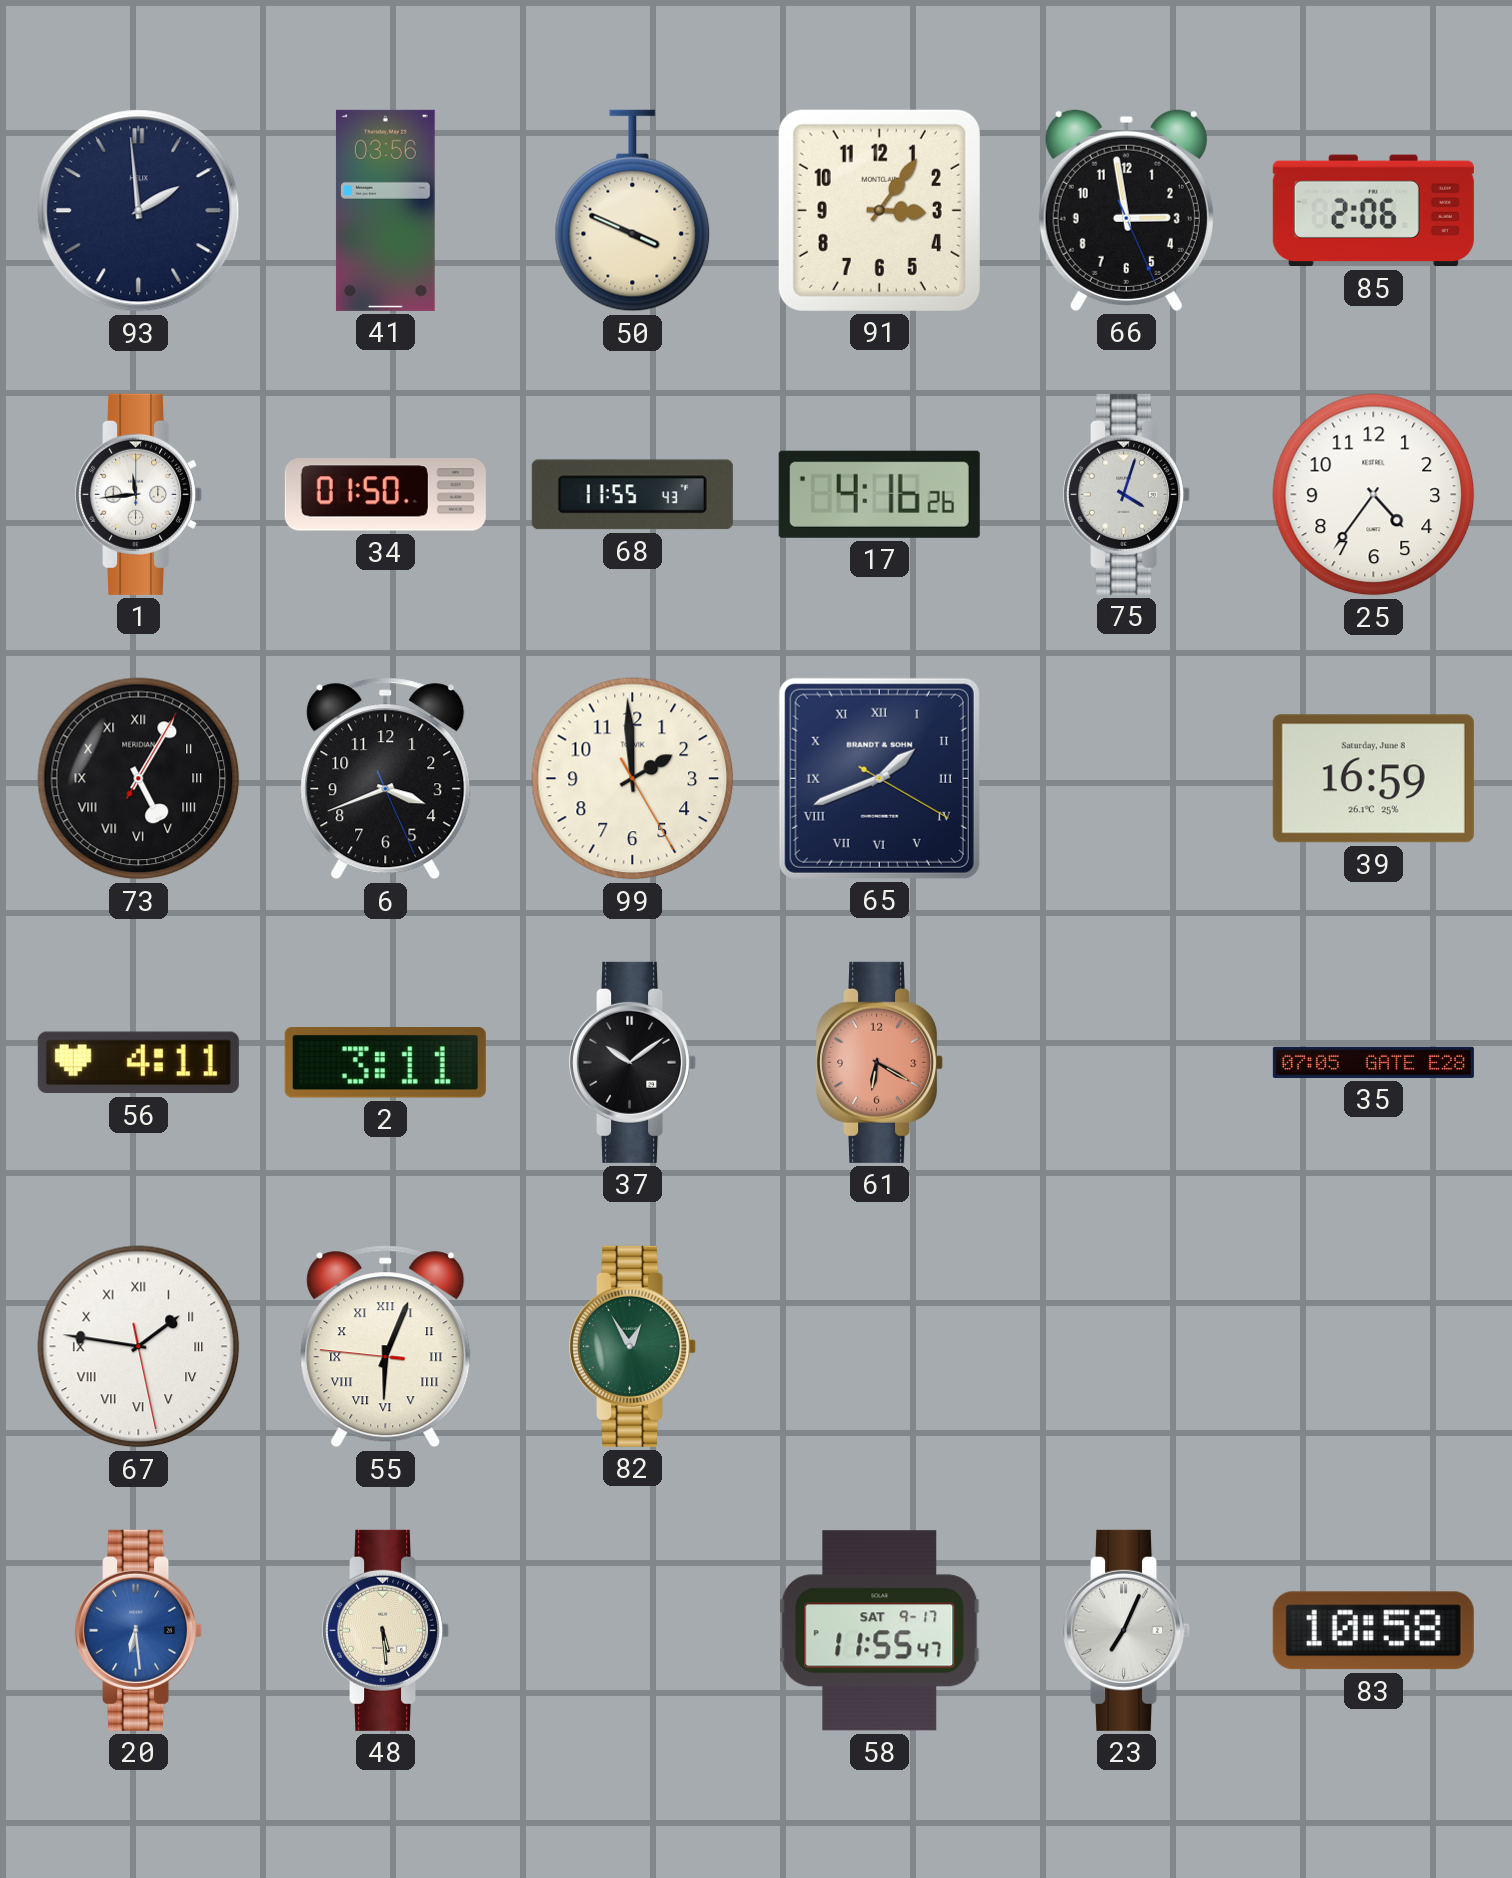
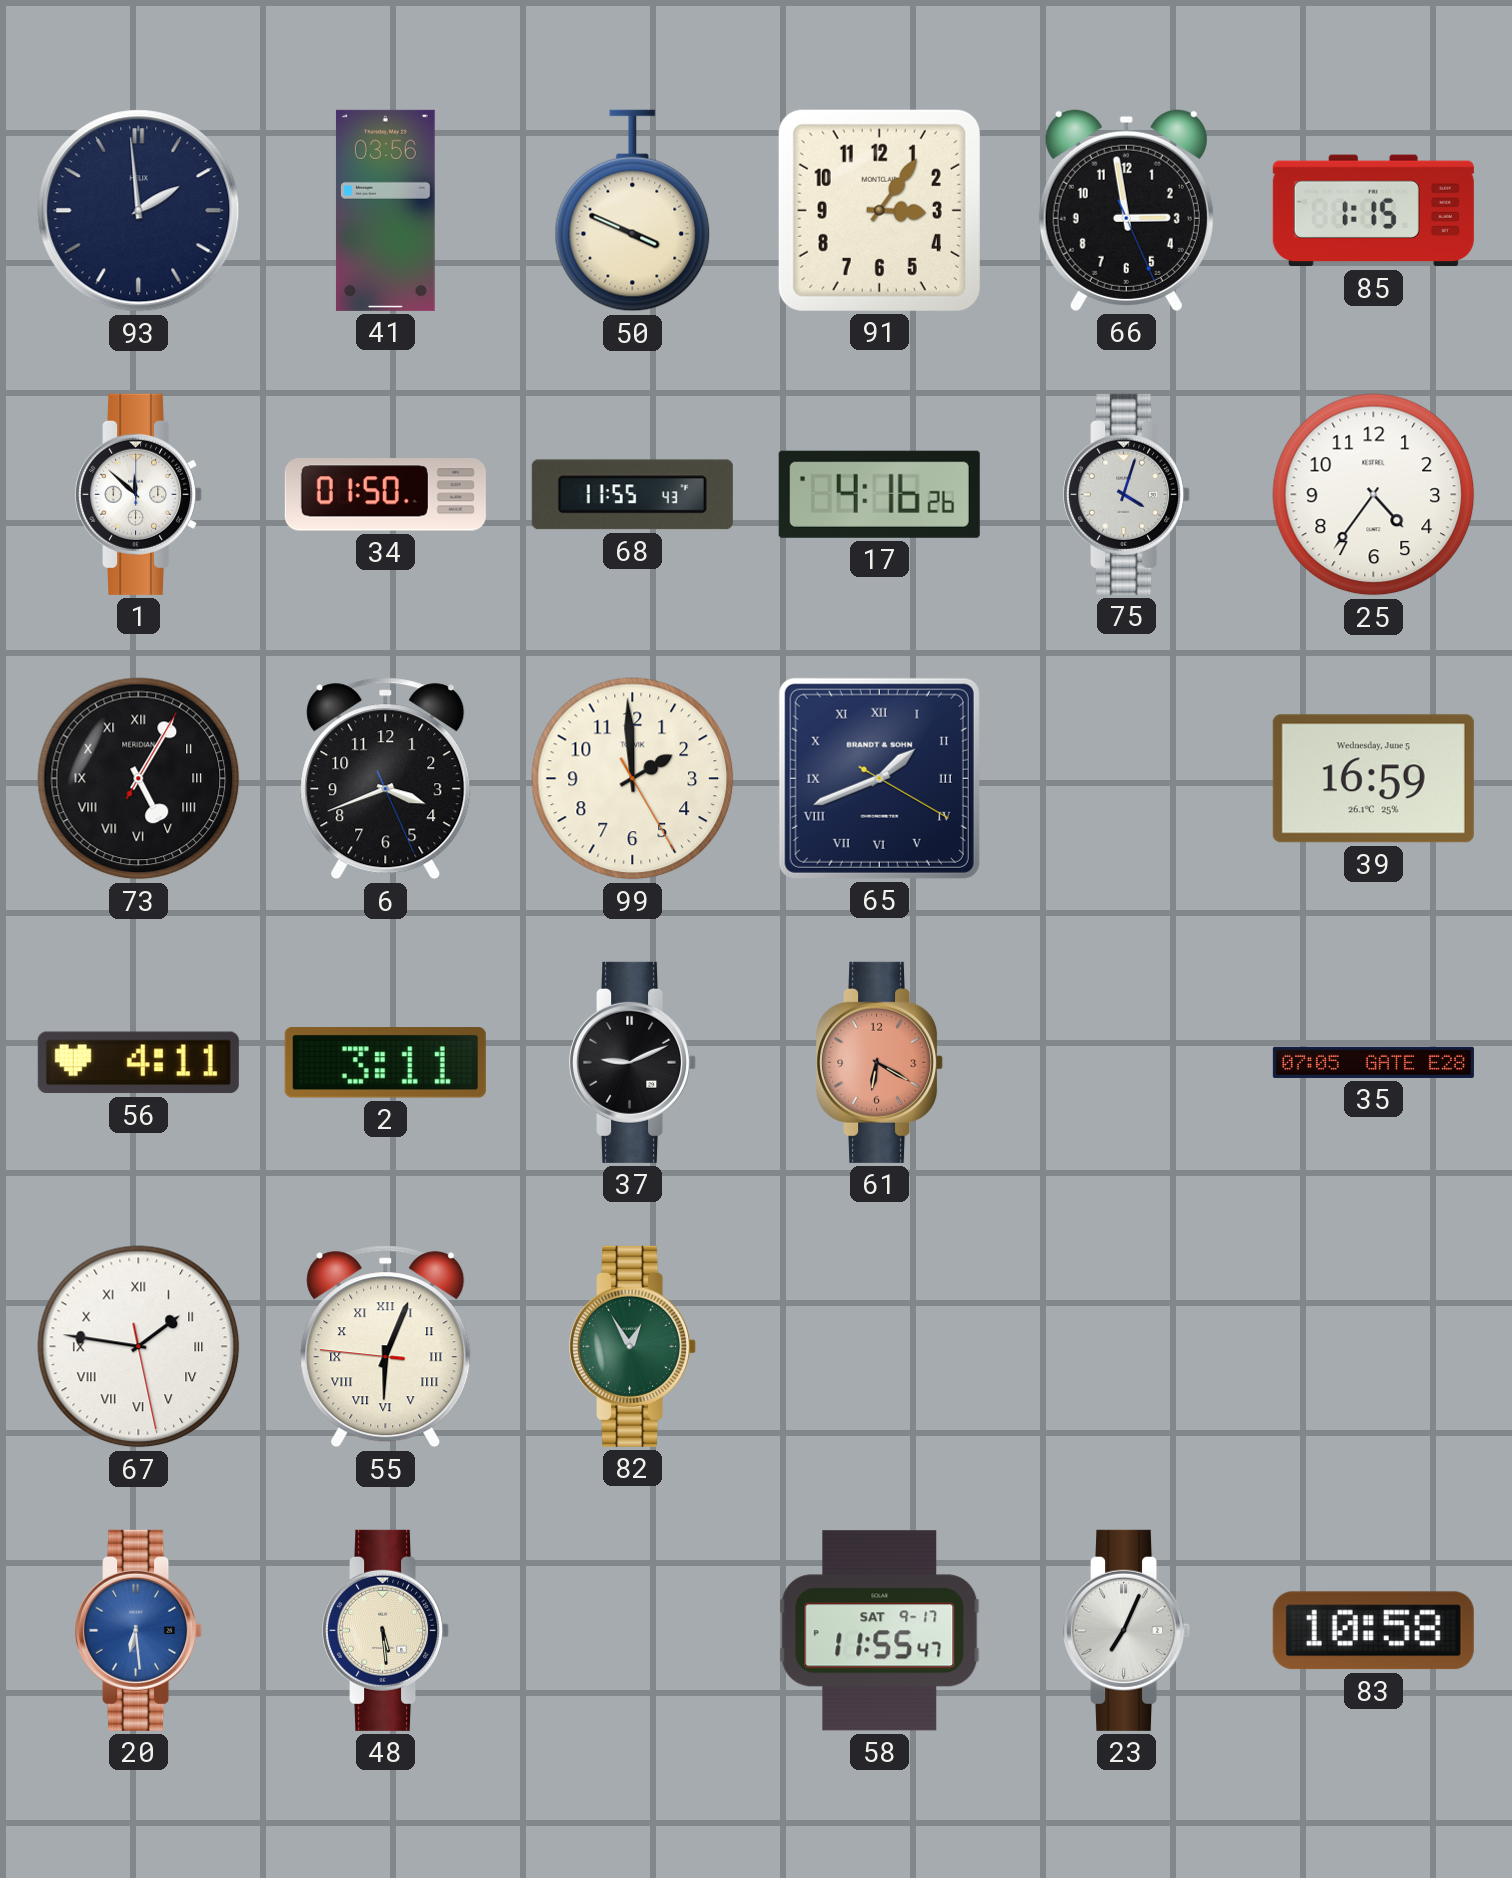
85: 2:06 -> 1:15 (1373, 211)
1: 11:44 -> 11:52 (139, 494)
39 date: Saturday, June 8 -> Wednesday, June 5 (1373, 779)
37: 10:09 -> 9:11 (633, 1062)
